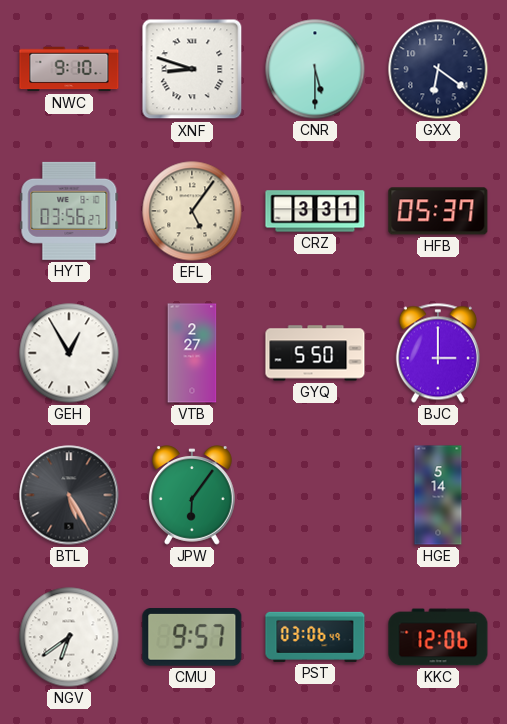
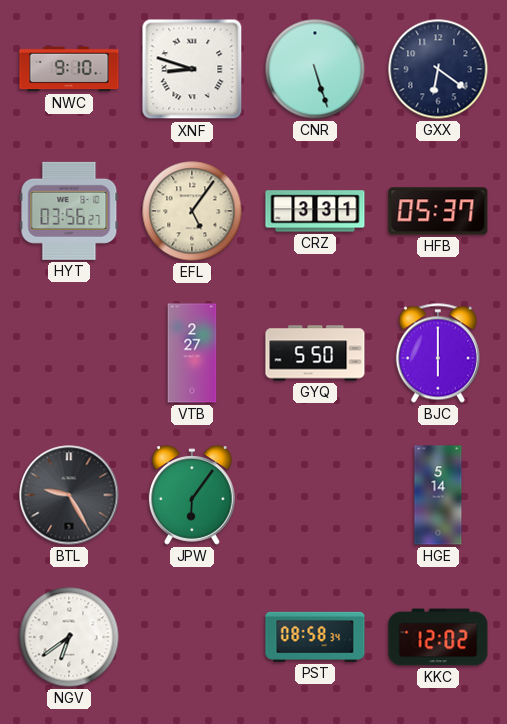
CNR: 5:30 -> 5:27 (315, 69)
GEH: 12:55 -> none (69, 353)
BJC: 3:00 -> 6:00 (438, 353)
BTL: 5:25 -> 9:25 (69, 495)
CMU: 9:57 -> none (192, 638)
PST: 03:06 -> 08:58 (315, 637)
KKC: 12:06 -> 12:02 (438, 637)
